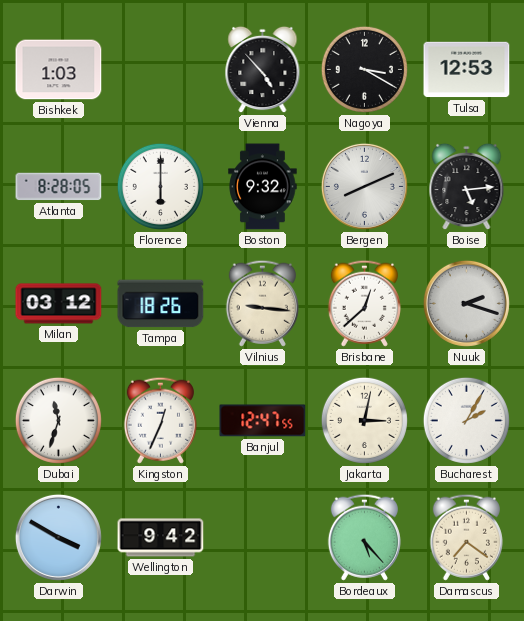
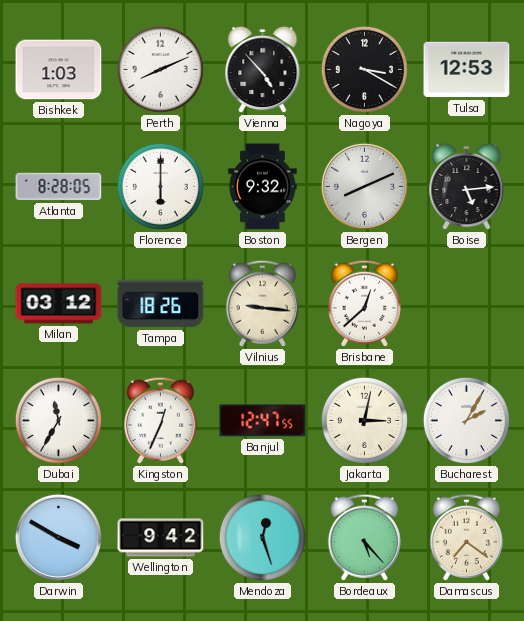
Perth: none -> 8:11 (160, 69)
Nuuk: 2:18 -> none (466, 303)
Dubai: 11:33 -> 11:35 (58, 420)
Mendoza: none -> 12:27 (262, 537)
